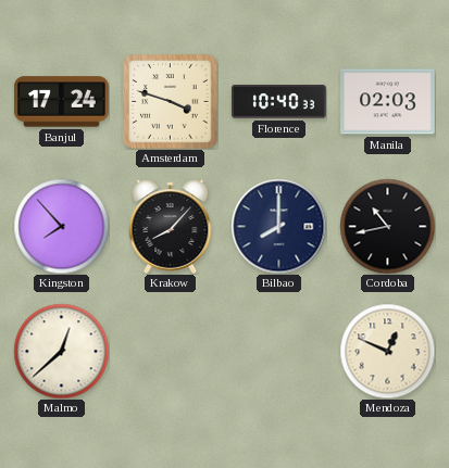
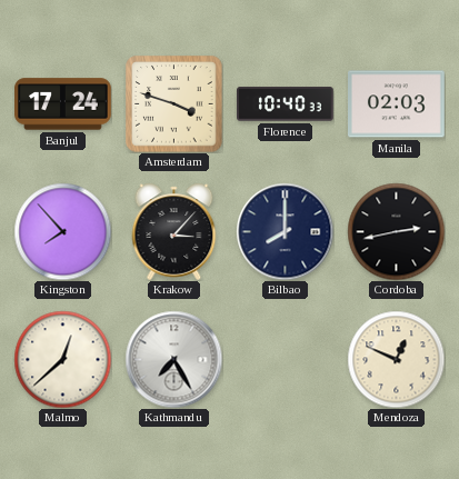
Krakow: 8:07 -> 3:07 (174, 231)
Cordoba: 10:43 -> 2:43 (396, 231)
Kathmandu: none -> 7:25 (173, 359)
